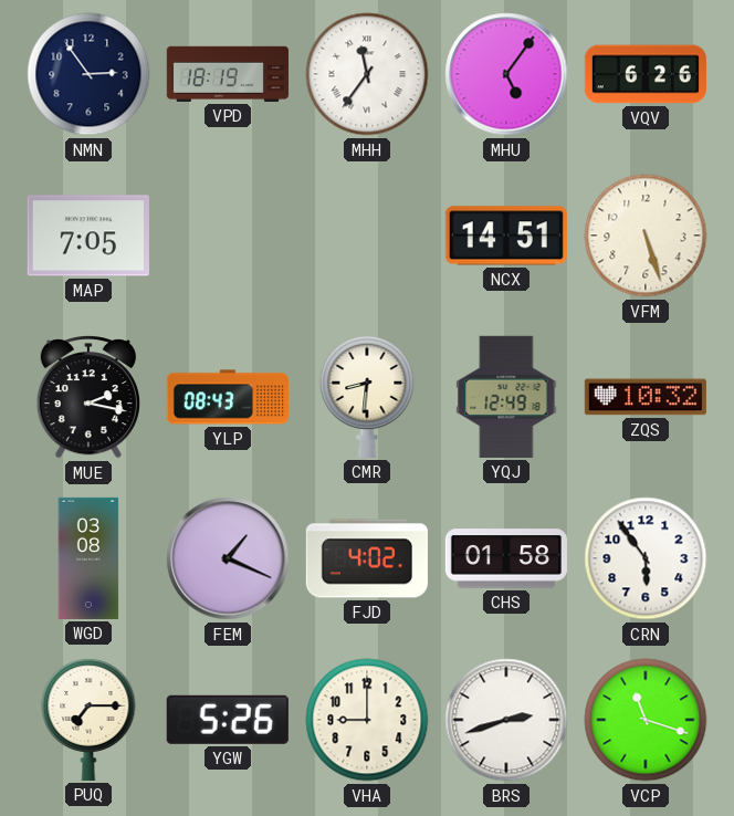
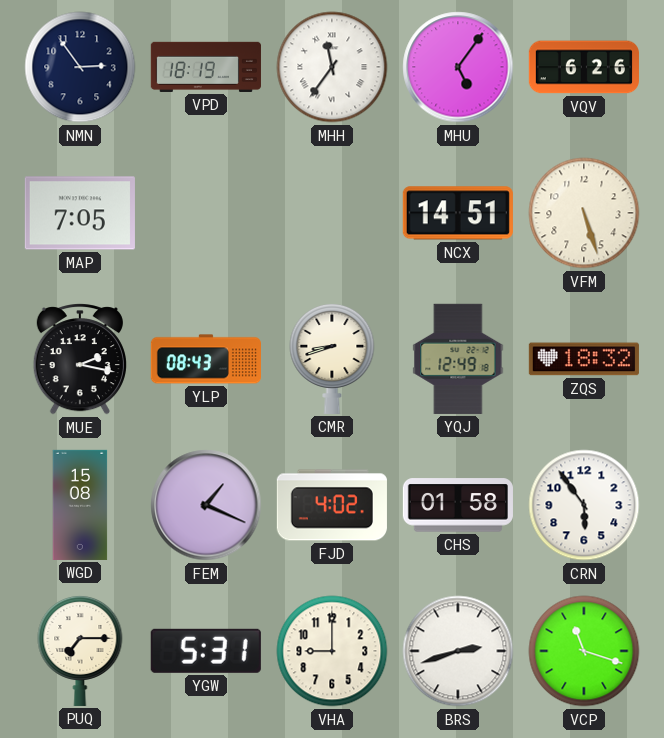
CMR: 8:31 -> 8:42 (332, 358)
ZQS: 10:32 -> 18:32 (584, 359)
WGD: 03:08 -> 15:08 (80, 505)
YGW: 5:26 -> 5:31 (206, 651)
